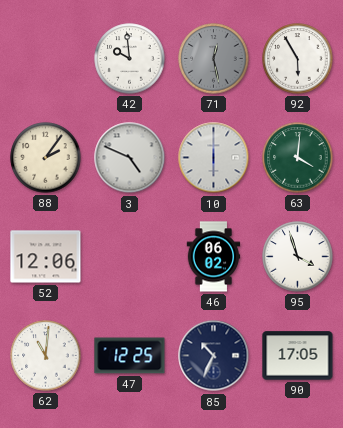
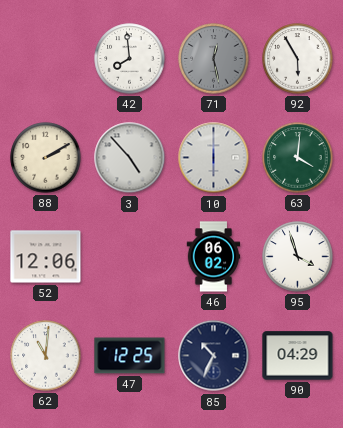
42: 9:59 -> 7:59 (130, 59)
88: 2:06 -> 2:10 (46, 158)
3: 4:49 -> 4:53 (130, 158)
90: 17:05 -> 04:29 (298, 356)
